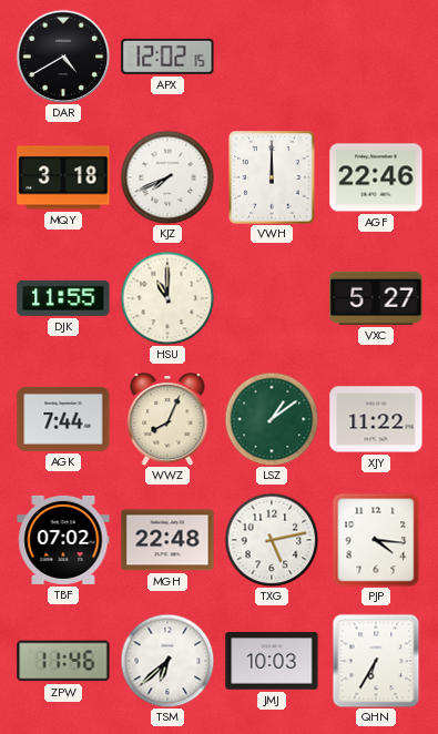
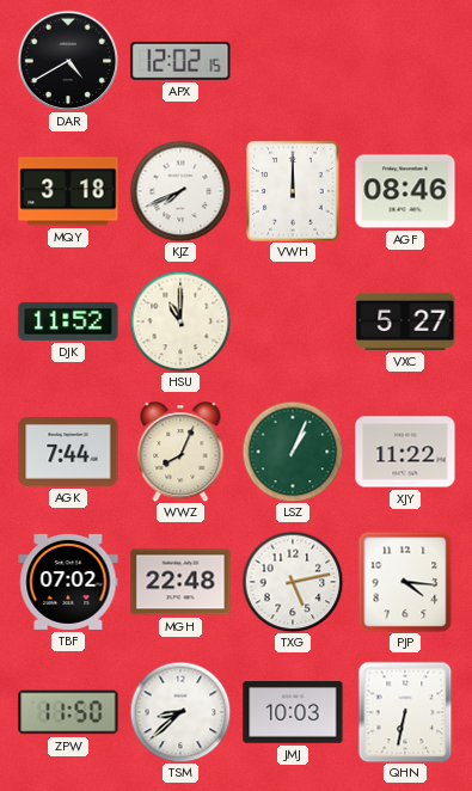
AGF: 22:46 -> 08:46 (405, 191)
DJK: 11:55 -> 11:52 (68, 321)
LSZ: 1:09 -> 1:04 (293, 452)
ZPW: 11:46 -> 11:50 (68, 712)
TSM: 6:38 -> 8:38 (180, 712)
QHN: 6:35 -> 6:32 (405, 712)
